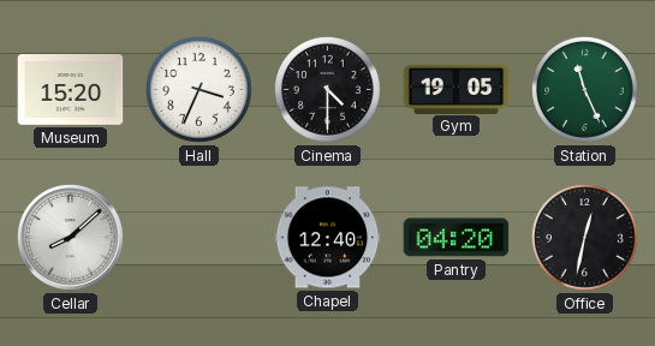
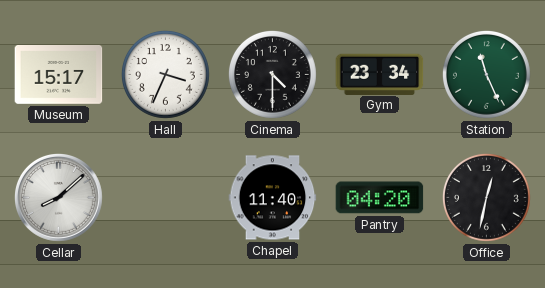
Museum: 15:20 -> 15:17 (59, 75)
Gym: 19:05 -> 23:34 (380, 74)
Chapel: 12:40 -> 11:40 (273, 198)
